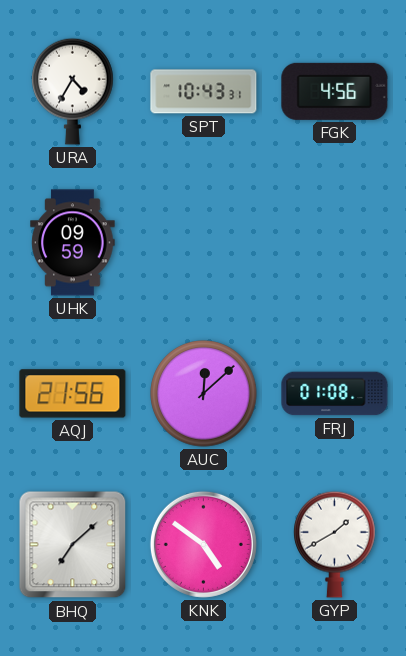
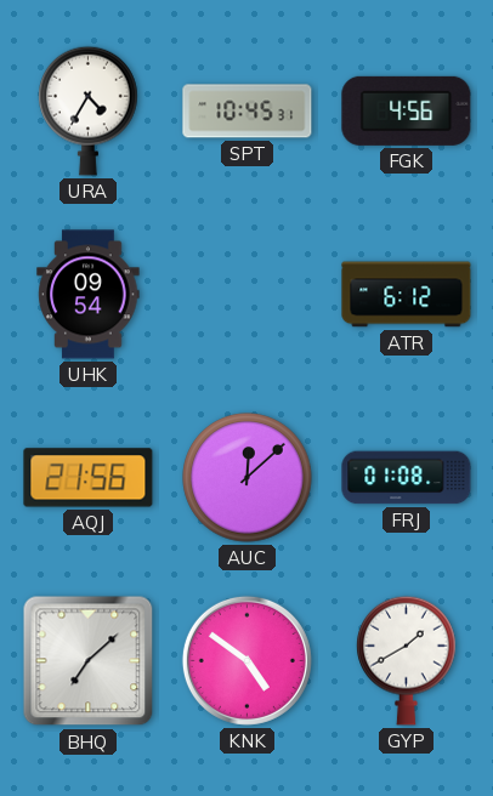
SPT: 10:43 -> 10:45 (248, 112)
UHK: 09:59 -> 09:54 (89, 295)
ATR: none -> 6:12 (407, 295)
